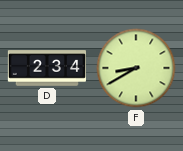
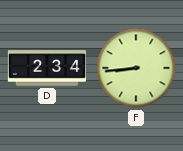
F: 8:40 -> 8:44 (136, 68)
